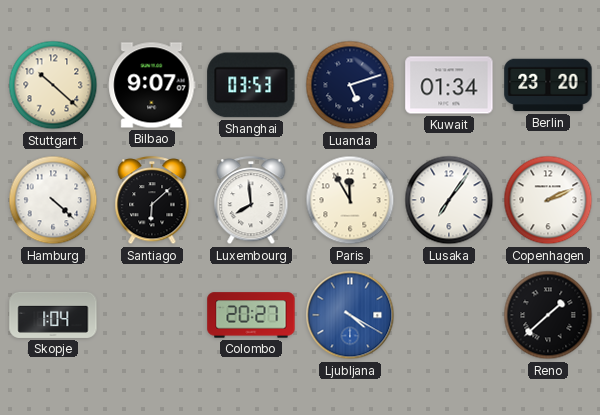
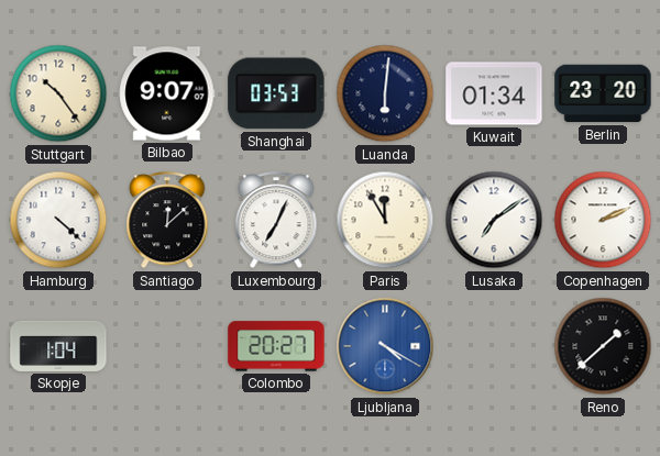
Stuttgart: 10:22 -> 10:24 (58, 93)
Luanda: 5:12 -> 6:01 (385, 93)
Santiago: 6:08 -> 12:08 (167, 221)
Luxembourg: 7:59 -> 7:04 (276, 221)
Lusaka: 7:06 -> 7:09 (494, 220)
